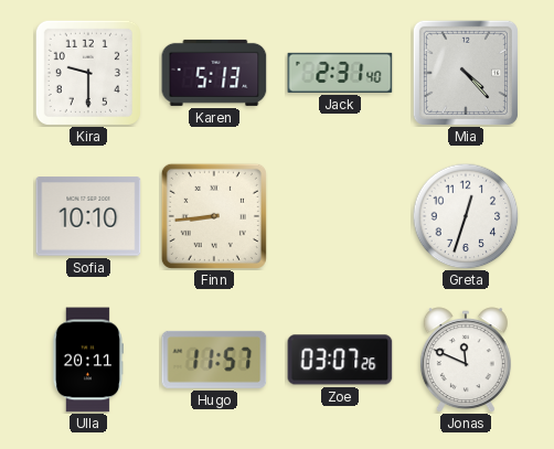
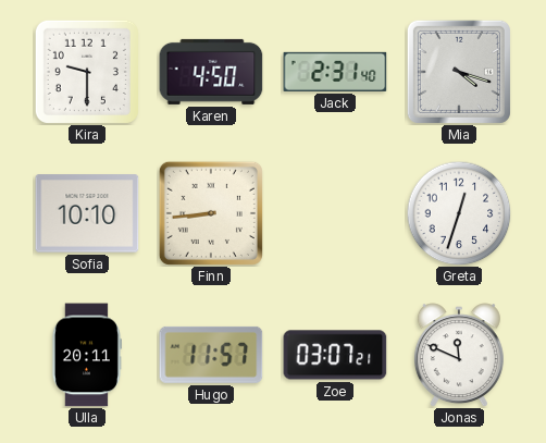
Karen: 5:13 -> 4:50 (211, 72)
Mia: 4:23 -> 4:18 (459, 72)
Zoe: 03:07:26 -> 03:07:21 (335, 355)
